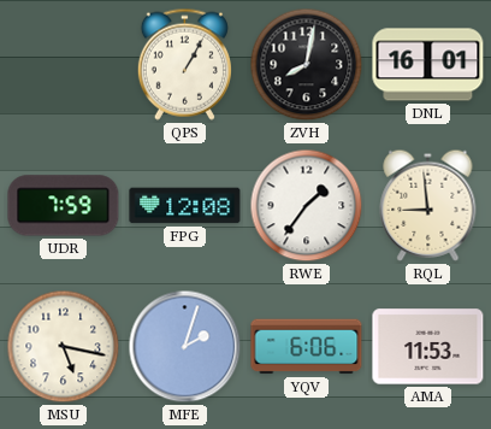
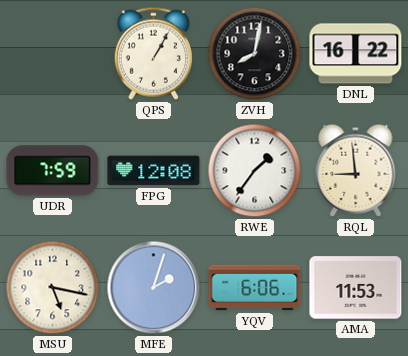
DNL: 16:01 -> 16:22 (356, 54)
